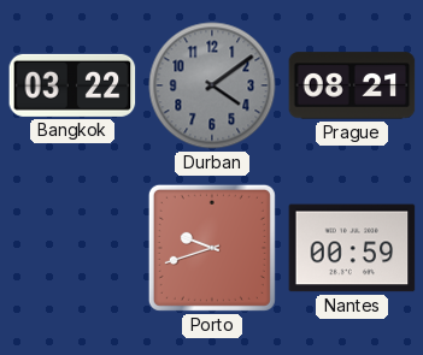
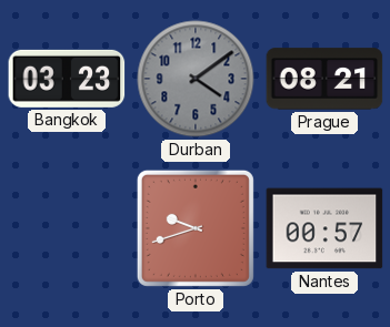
Bangkok: 03:22 -> 03:23 (67, 79)
Nantes: 00:59 -> 00:57 (324, 228)
